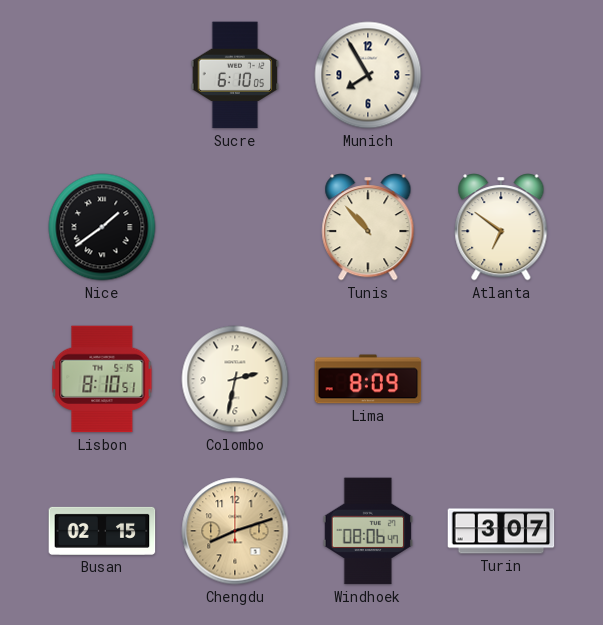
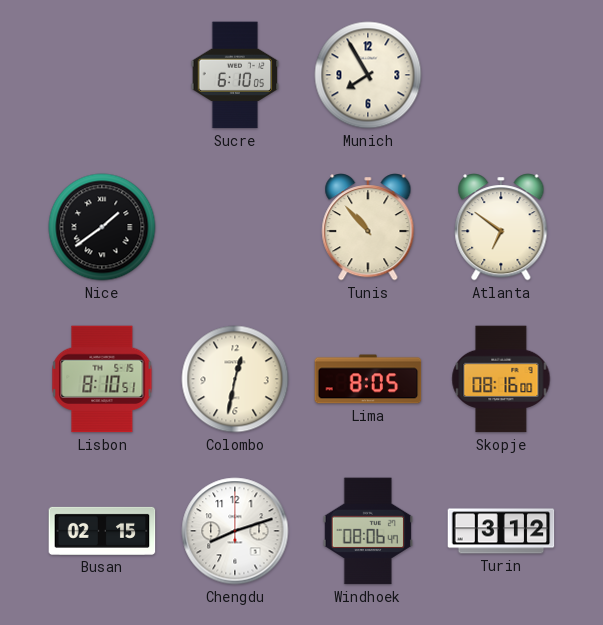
Colombo: 2:32 -> 12:32 (235, 379)
Lima: 8:09 -> 8:05 (368, 379)
Skopje: none -> 08:16 (501, 379)
Chengdu dial: champagne -> white (235, 531)
Turin: 3:07 -> 3:12 (501, 531)
